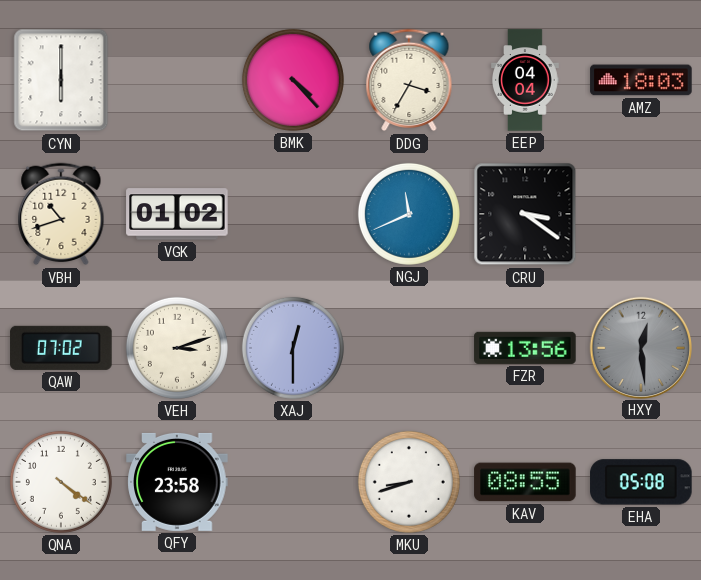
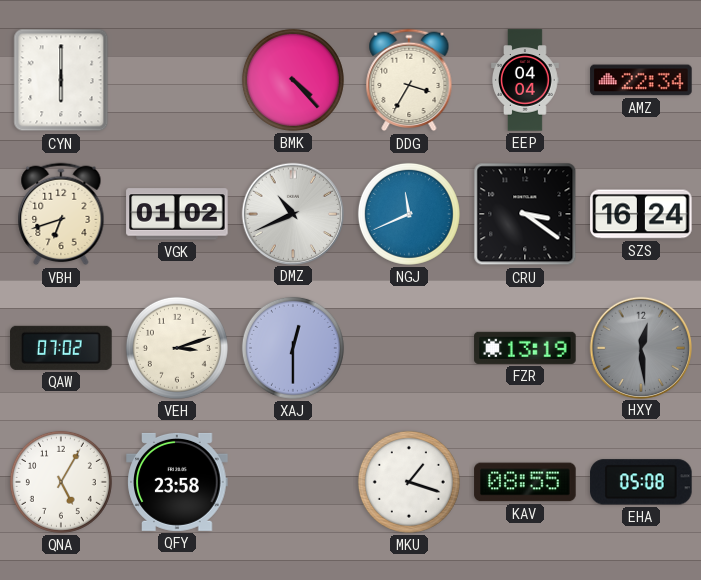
AMZ: 18:03 -> 22:34 (641, 80)
VBH: 10:42 -> 6:42 (61, 214)
DMZ: none -> 10:41 (292, 213)
SZS: none -> 16:24 (641, 214)
FZR: 13:56 -> 13:19 (525, 348)
QNA: 4:21 -> 5:05 (61, 482)
MKU: 8:42 -> 1:18 (409, 482)
